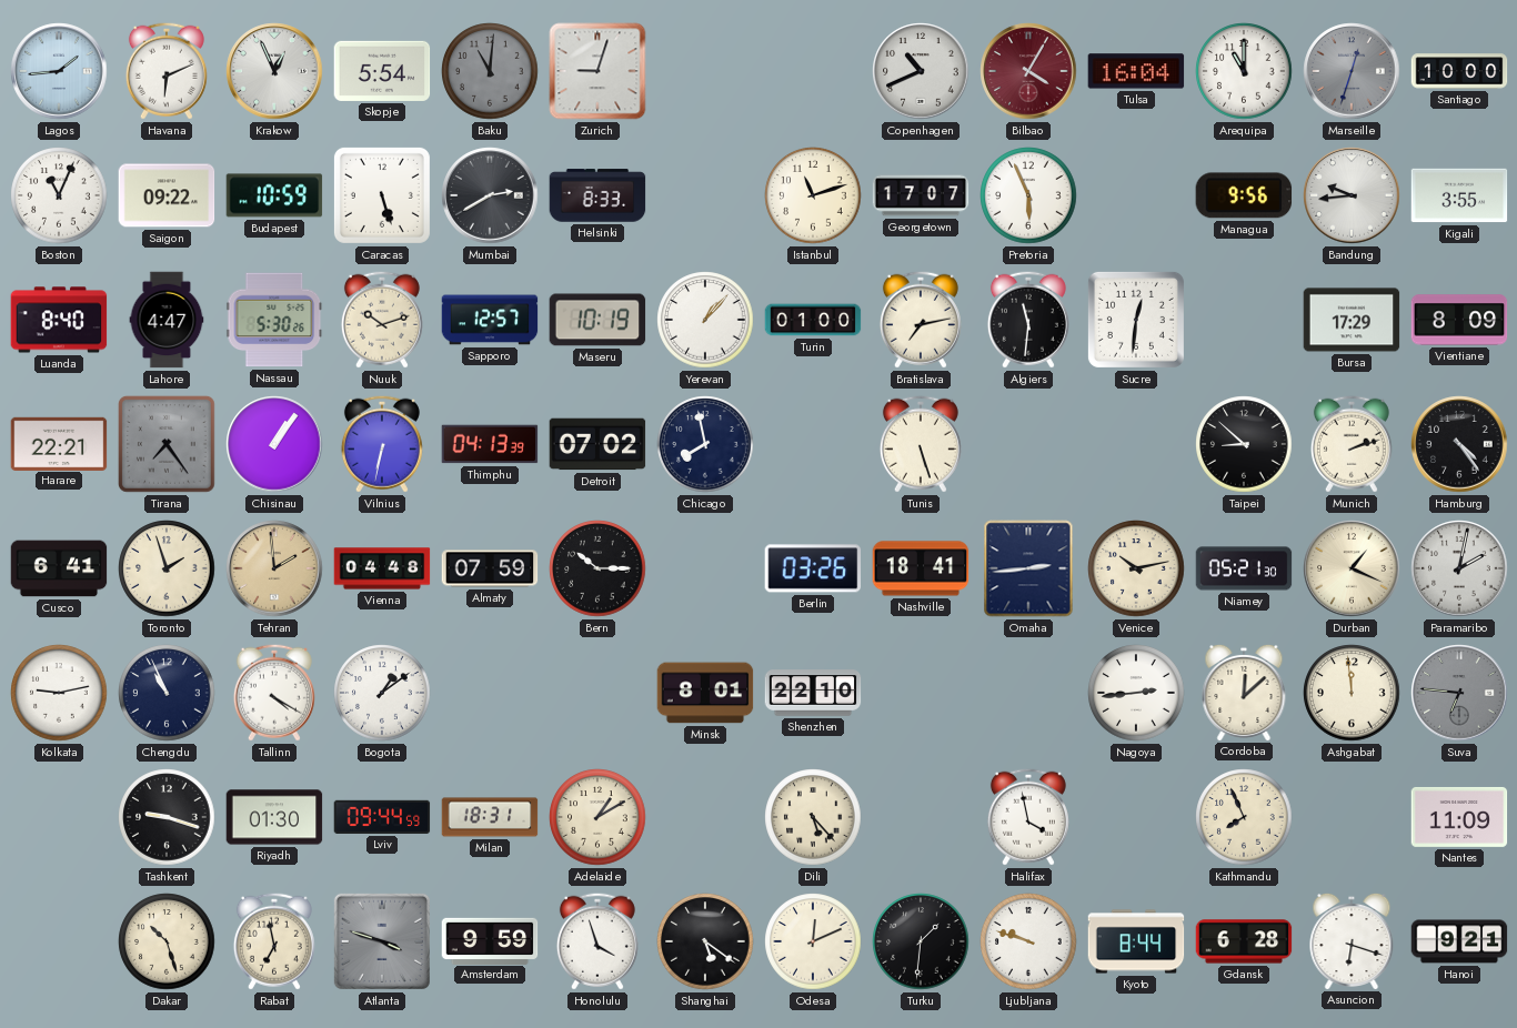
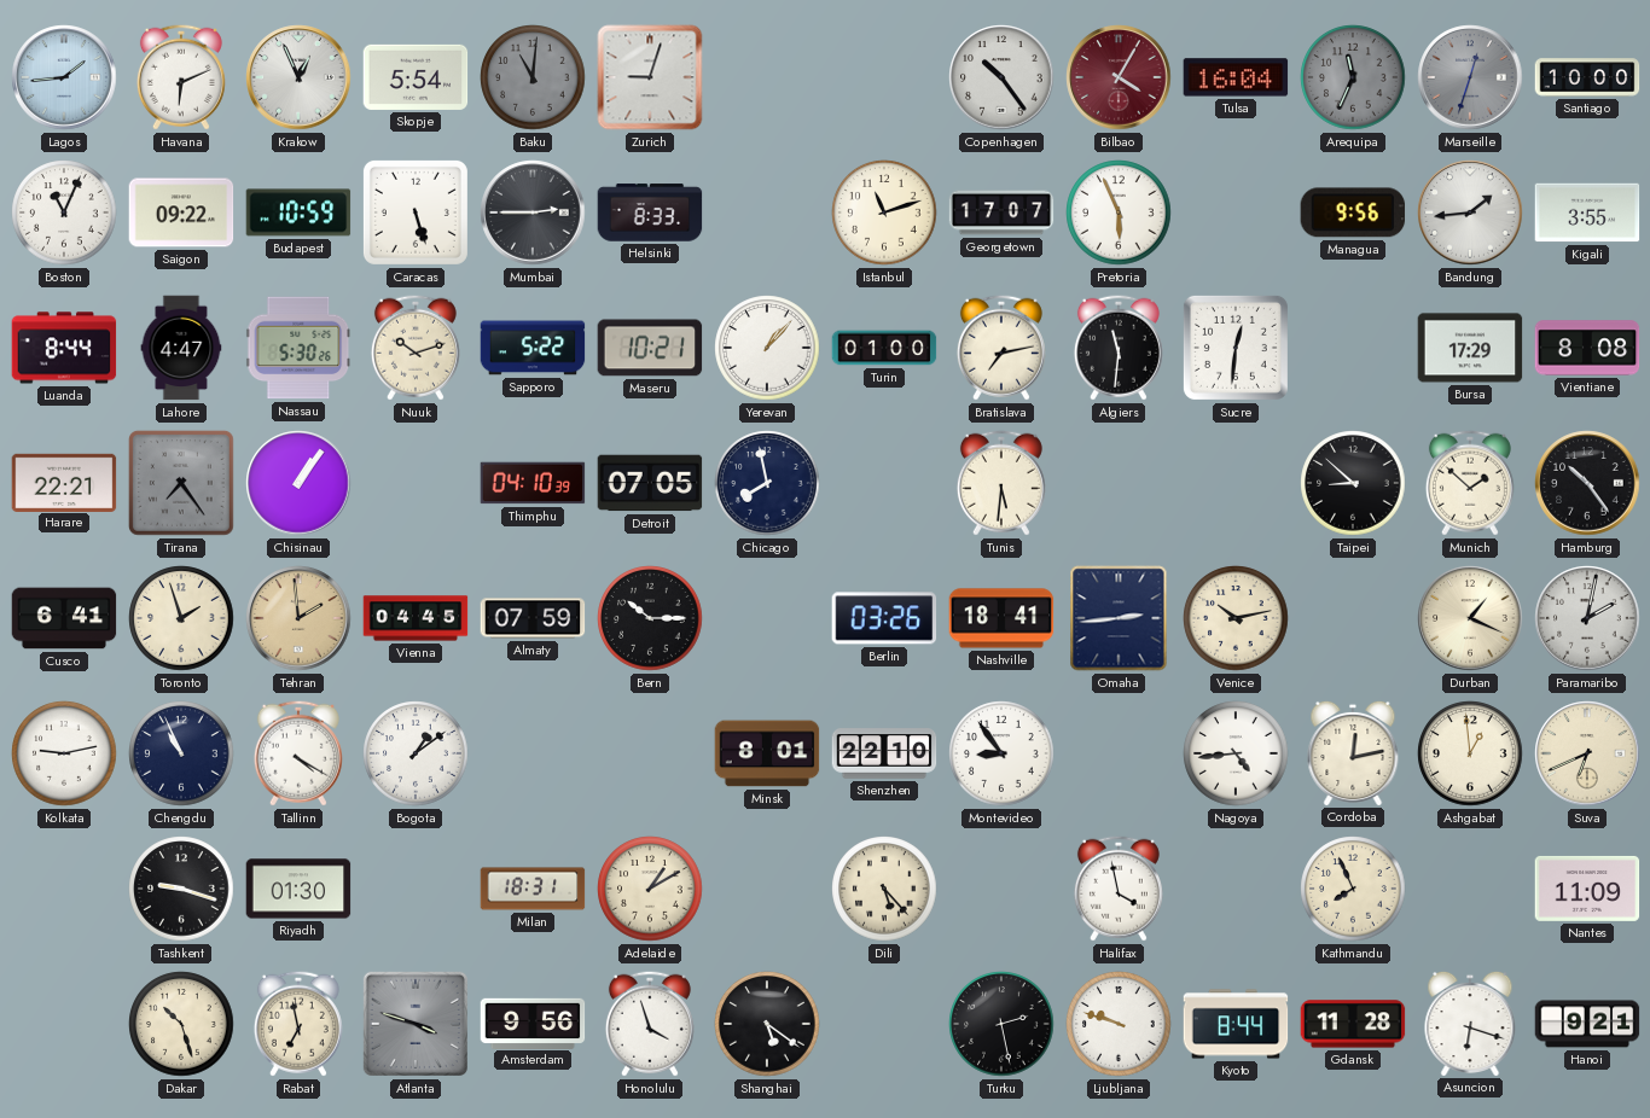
Copenhagen: 10:41 -> 10:24 (1001, 77)
Arequipa: 11:00 -> 11:34 (1353, 77)
Arequipa dial: white -> grey (1353, 77)
Mumbai: 2:40 -> 2:45 (533, 212)
Bandung: 9:44 -> 1:44 (1470, 212)
Luanda: 8:40 -> 8:44 (64, 348)
Sapporo: 12:57 -> 5:22 (533, 348)
Maseru: 10:19 -> 10:21 (650, 348)
Vientiane: 8:09 -> 8:08 (1587, 348)
Vilnius: 6:32 -> none (382, 444)
Thimphu: 04:13 -> 04:10 (533, 483)
Detroit: 07:02 -> 07:05 (650, 483)
Tunis: 5:27 -> 5:31 (1001, 483)
Munich: 2:12 -> 1:52 (1470, 483)
Hamburg: 4:24 -> 10:24 (1587, 483)
Vienna: 04:48 -> 04:45 (416, 618)
Niamey: 05:21 -> none (1244, 568)
Montevideo: none -> 8:54 (1001, 753)
Nagoya: 2:44 -> 4:44 (1236, 753)
Cordoba: 12:08 -> 12:13 (1353, 752)
Ashgabat: 11:59 -> 12:59 (1470, 753)
Suva: 6:46 -> 6:41 (1587, 753)
Suva dial: grey -> cream (1587, 753)
Lviv: 09:44 -> none (382, 817)
Amsterdam: 9:59 -> 9:56 (533, 1023)
Odesa: 12:11 -> none (813, 941)
Turku: 1:31 -> 2:28 (1001, 1024)
Gdansk: 6:28 -> 11:28 (1353, 1024)
